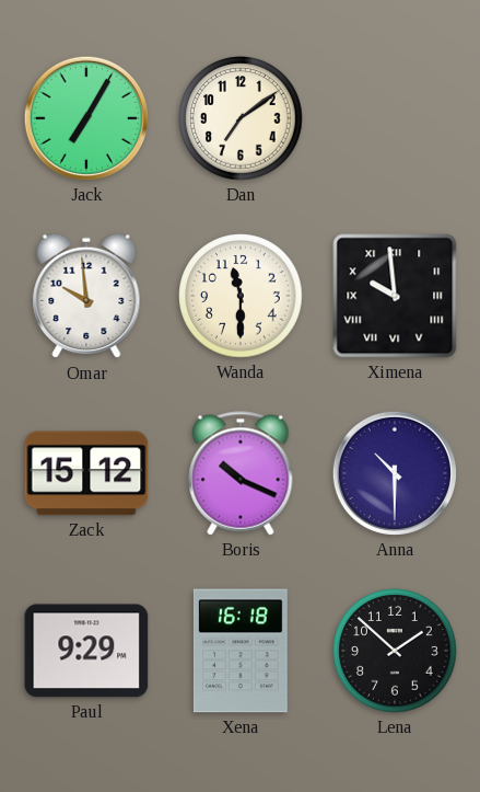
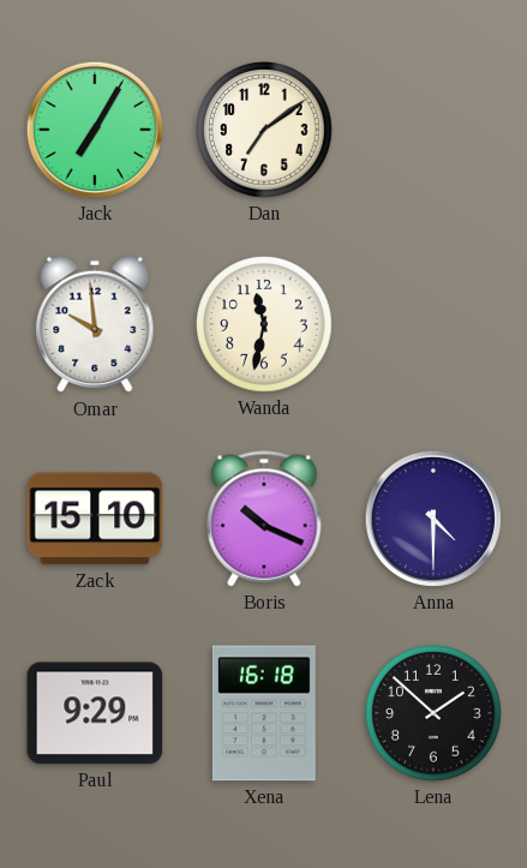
Wanda: 11:30 -> 11:32 (264, 324)
Ximena: 9:59 -> none (395, 296)
Zack: 15:12 -> 15:10 (95, 519)
Anna: 10:30 -> 4:30 (433, 519)
